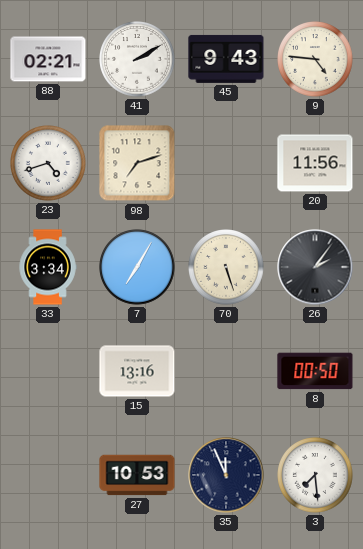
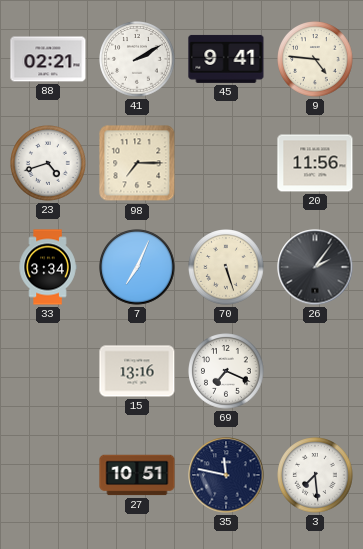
45: 9:43 -> 9:41 (226, 59)
98: 7:12 -> 7:15 (137, 163)
7: 7:05 -> 7:04 (137, 267)
69: none -> 7:19 (226, 371)
8: 00:50 -> none (315, 371)
27: 10:53 -> 10:51 (137, 475)
35: 11:56 -> 11:47 (226, 475)
